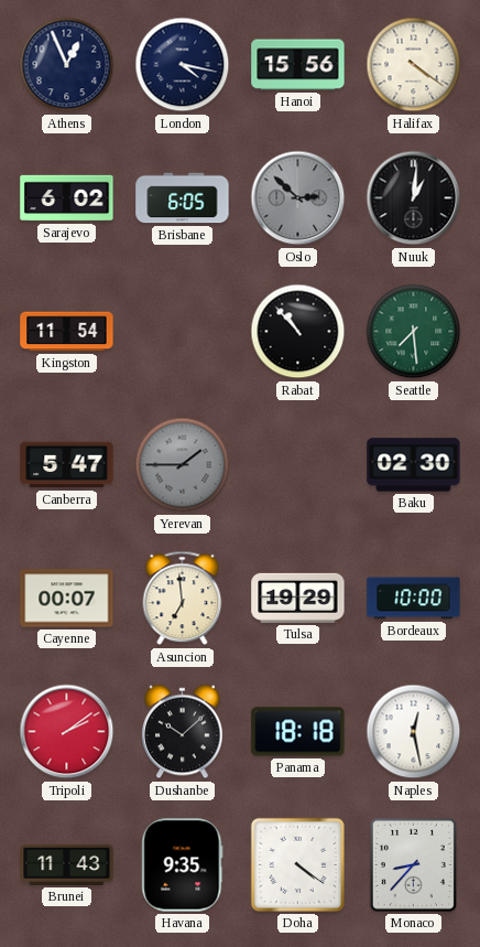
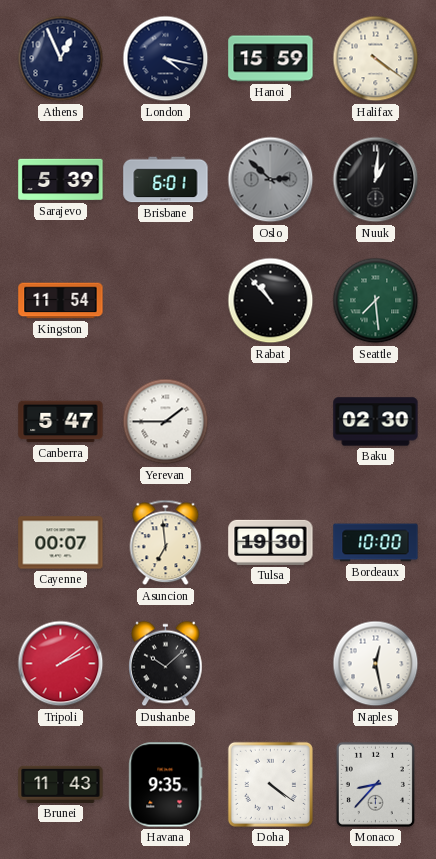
Hanoi: 15:56 -> 15:59 (271, 59)
Sarajevo: 6:02 -> 5:39 (61, 180)
Brisbane: 6:05 -> 6:01 (166, 180)
Yerevan dial: grey -> white (166, 422)
Tulsa: 19:29 -> 19:30 (271, 542)
Panama: 18:18 -> none (298, 732)
